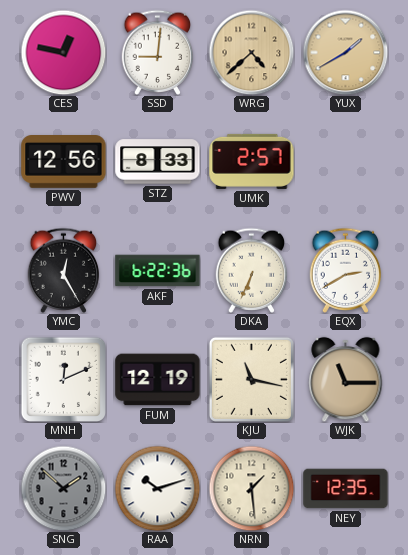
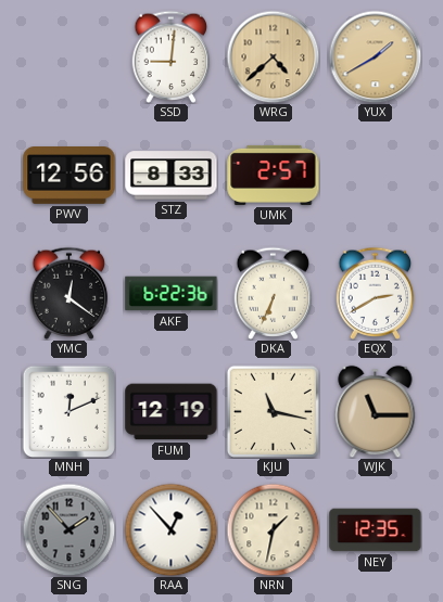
CES: 12:47 -> none (63, 52)
YMC: 12:25 -> 12:21 (69, 293)
SNG: 1:52 -> 1:53 (68, 529)
RAA: 10:12 -> 12:53 (170, 529)
NRN: 1:29 -> 1:32 (273, 529)
